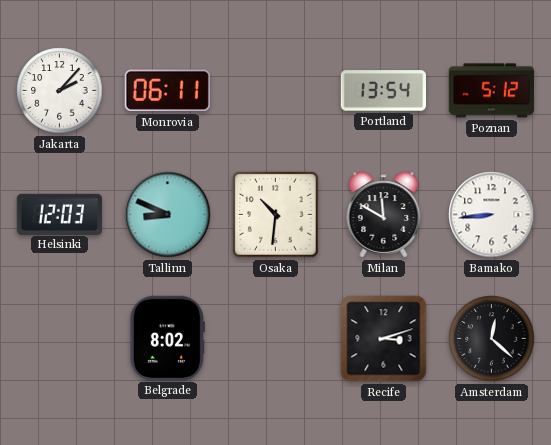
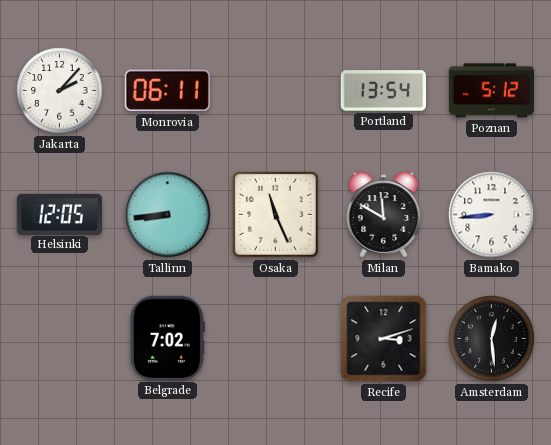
Helsinki: 12:03 -> 12:05 (59, 214)
Tallinn: 8:49 -> 8:44 (168, 215)
Osaka: 10:31 -> 11:26 (275, 214)
Belgrade: 8:02 -> 7:02 (167, 338)
Amsterdam: 12:22 -> 12:29 (492, 339)
